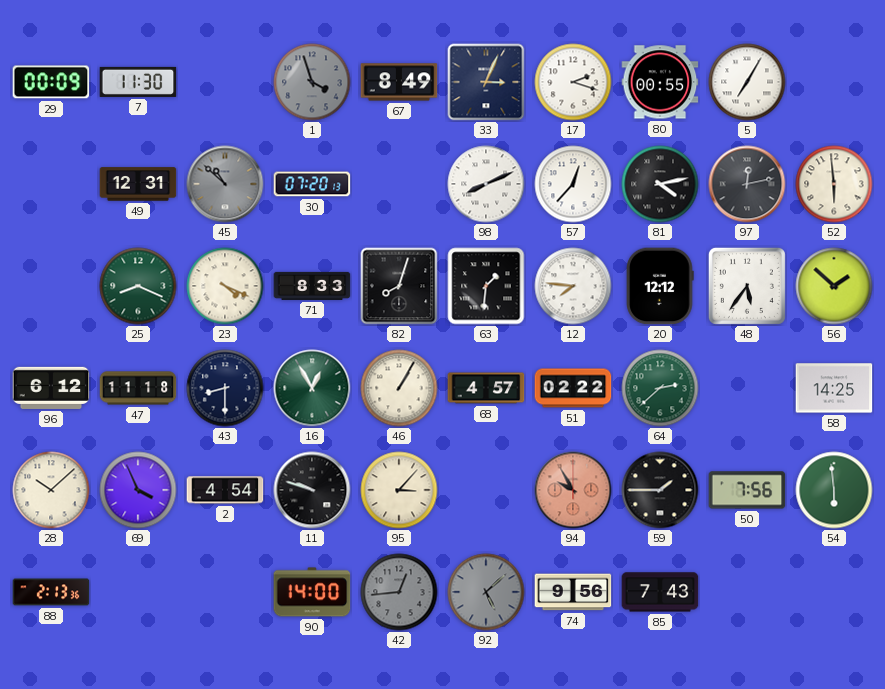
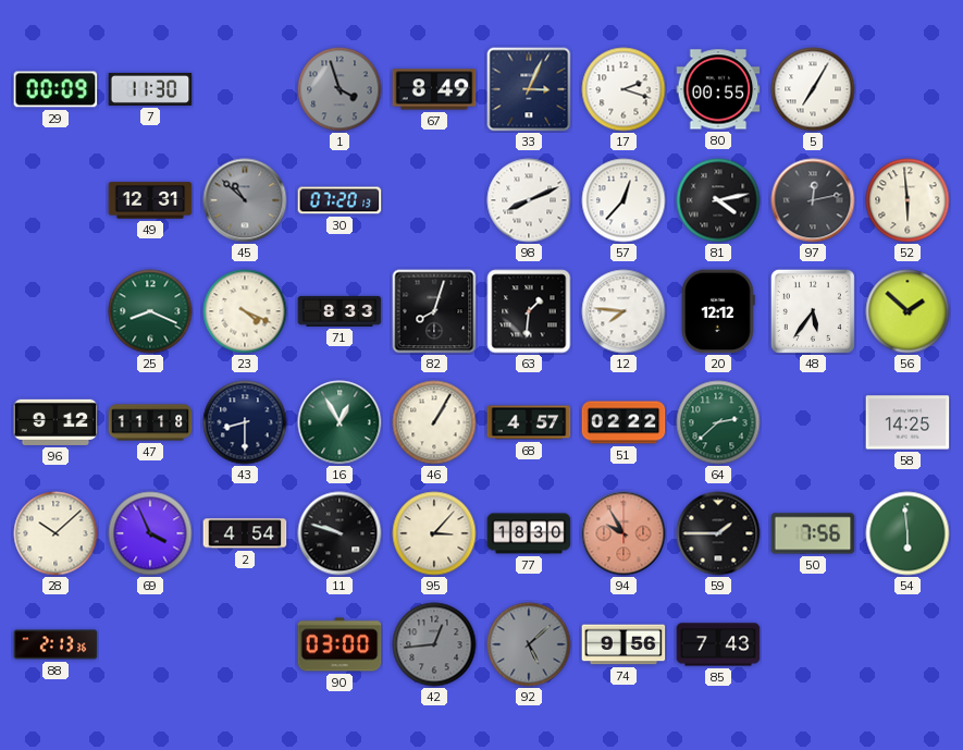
96: 6:12 -> 9:12 (55, 422)
77: none -> 18:30 (529, 533)
90: 14:00 -> 03:00 (339, 644)
